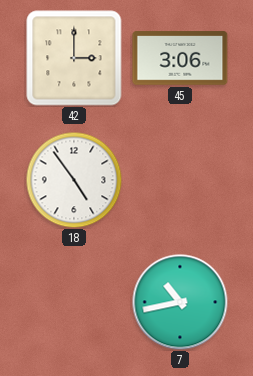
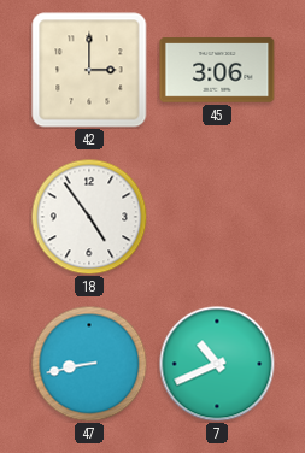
47: none -> 8:43 (89, 364)
7: 10:43 -> 10:41 (217, 364)
